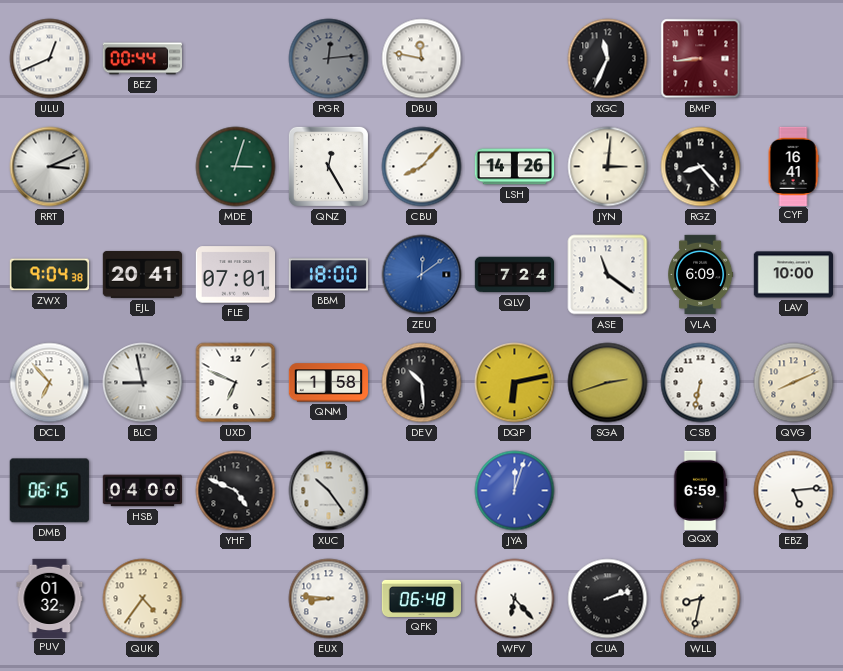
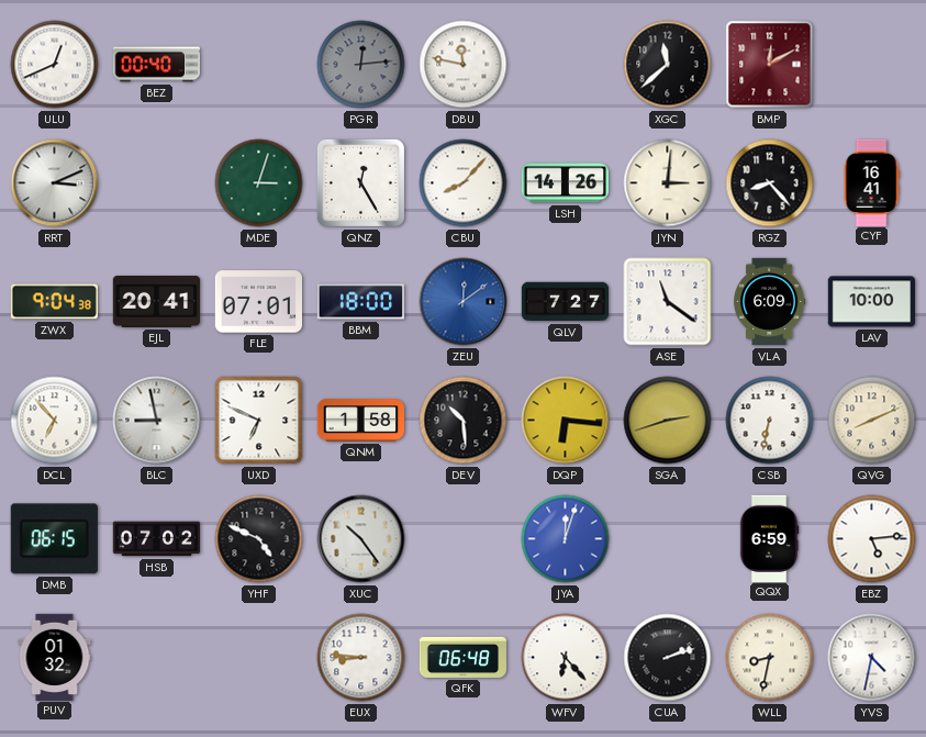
BEZ: 00:44 -> 00:40 (156, 65)
XGC: 11:34 -> 11:38 (668, 65)
BMP: 8:44 -> 12:10 (770, 65)
QLV: 7:24 -> 7:27 (565, 302)
DQP: 6:13 -> 6:16 (566, 421)
HSB: 04:00 -> 07:02 (156, 539)
QUK: 4:36 -> none (143, 599)
YVS: none -> 4:32 (872, 658)
